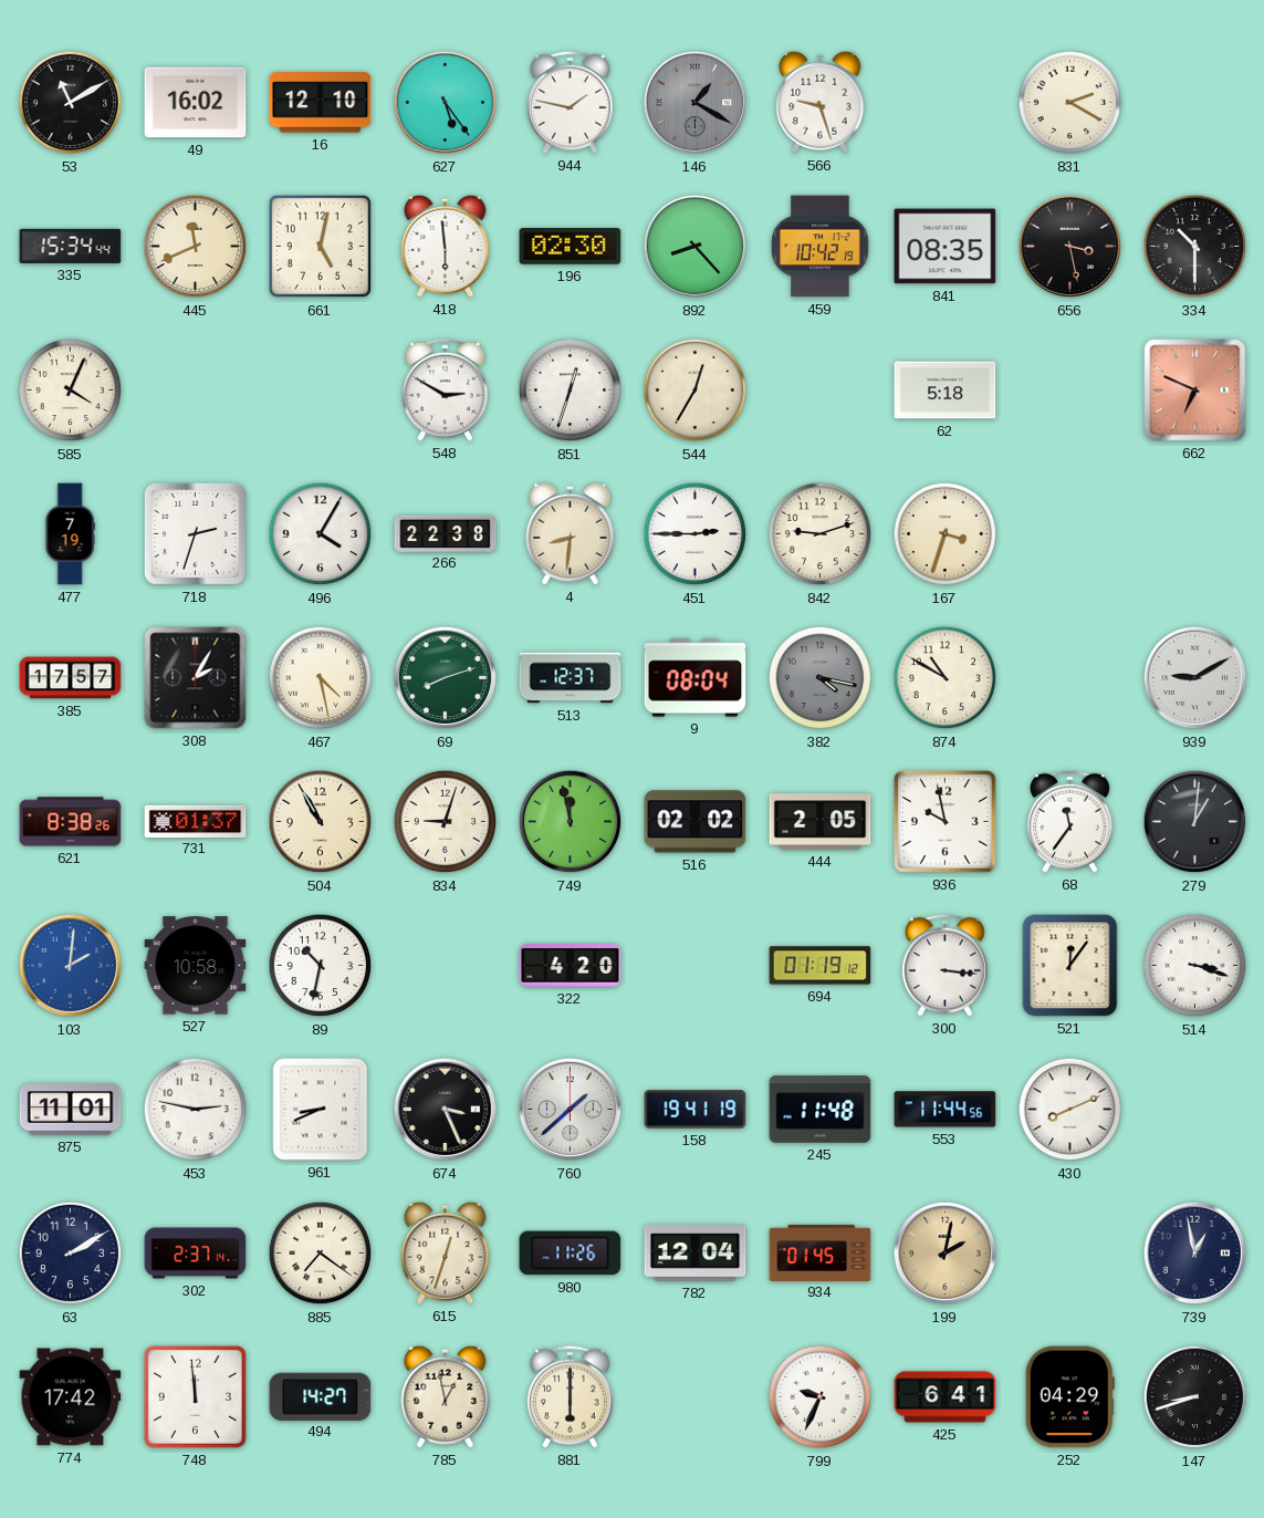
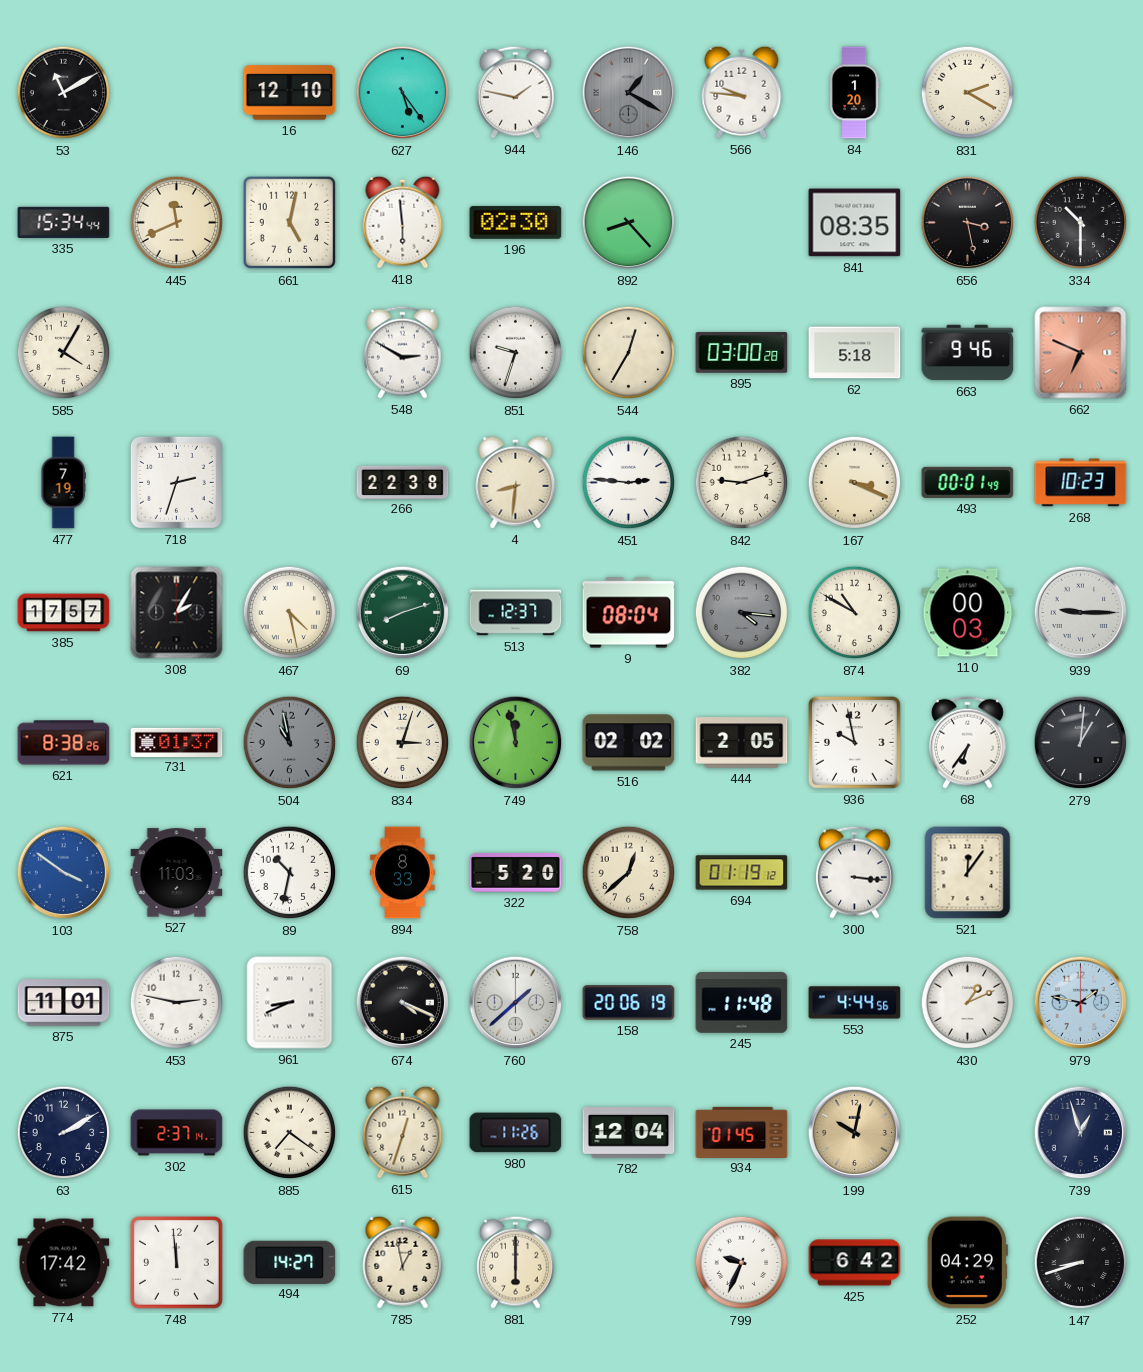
49: 16:02 -> none (196, 103)
566: 9:27 -> 9:46 (742, 92)
84: none -> 1:20 (854, 93)
459: 10:42 -> none (821, 247)
585: 4:04 -> 4:05 (64, 353)
851: 12:33 -> 9:33 (516, 353)
895: none -> 03:00 (742, 353)
663: none -> 9:46 (968, 353)
496: 4:05 -> none (321, 534)
451: 2:45 -> 2:46 (629, 483)
167: 3:33 -> 3:19 (855, 483)
493: none -> 00:01 (968, 482)
268: none -> 10:23 (1081, 483)
382: 4:17 -> 4:16 (742, 613)
110: none -> 00:03 (968, 613)
939: 9:10 -> 9:15 (1081, 613)
504: 10:55 -> 10:58 (290, 743)
504 dial: cream -> grey (290, 743)
834: 9:03 -> 3:03 (403, 743)
68: 11:36 -> 6:36 (968, 742)
103: 2:01 -> 3:51 (64, 873)
527: 10:58 -> 11:03 (177, 873)
894: none -> 8:33 (403, 873)
322: 4:20 -> 5:20 (516, 873)
758: none -> 12:38 (629, 873)
514: 3:18 -> none (1195, 966)
674: 3:26 -> 4:19 (403, 1003)
158: 19:41 -> 20:06 (629, 1003)
553: 11:44 -> 4:44 (855, 1003)
430: 8:11 -> 1:11 (968, 1003)
979: none -> 1:47 (1081, 1003)
199: 2:02 -> 10:02 (855, 1133)
739: 12:58 -> 12:57 (1081, 1133)
425: 6:41 -> 6:42 (855, 1263)
